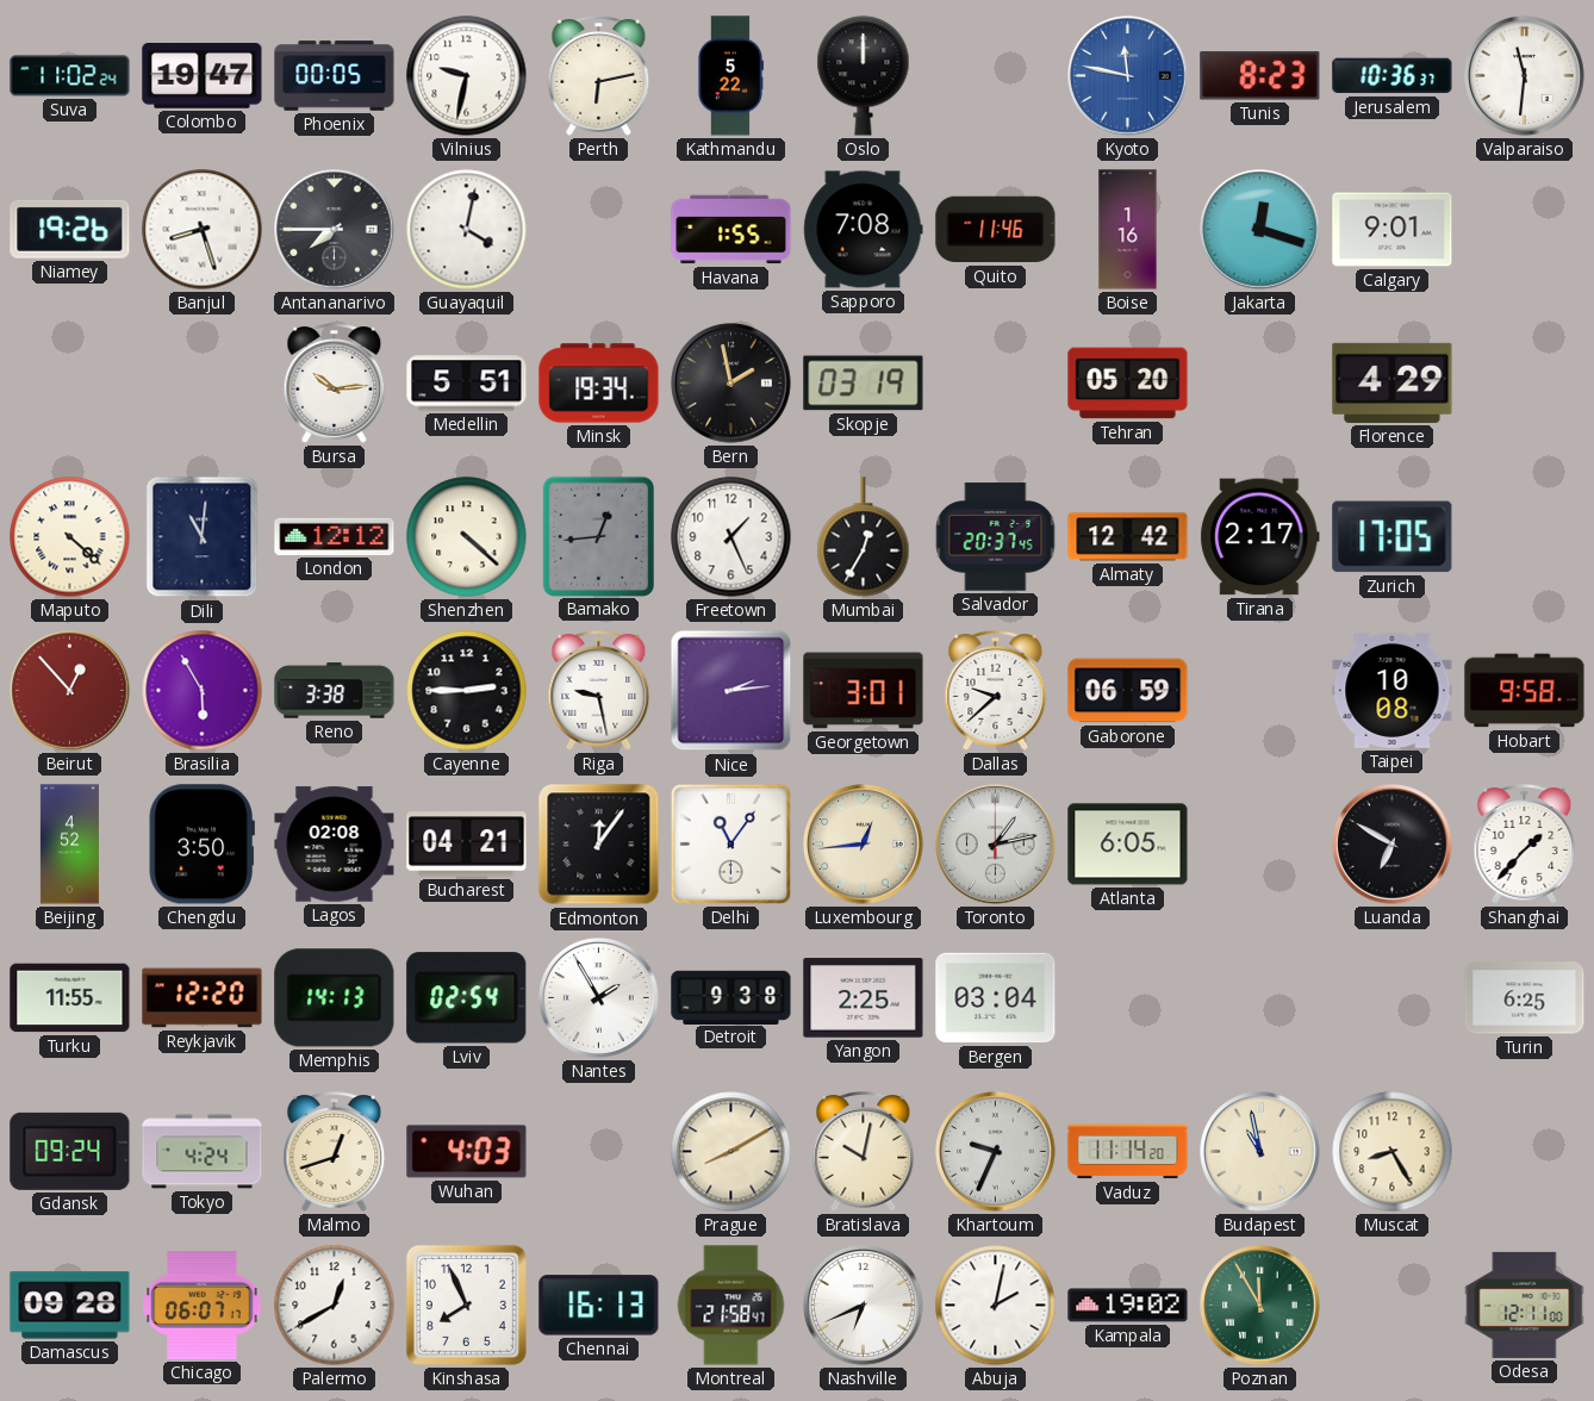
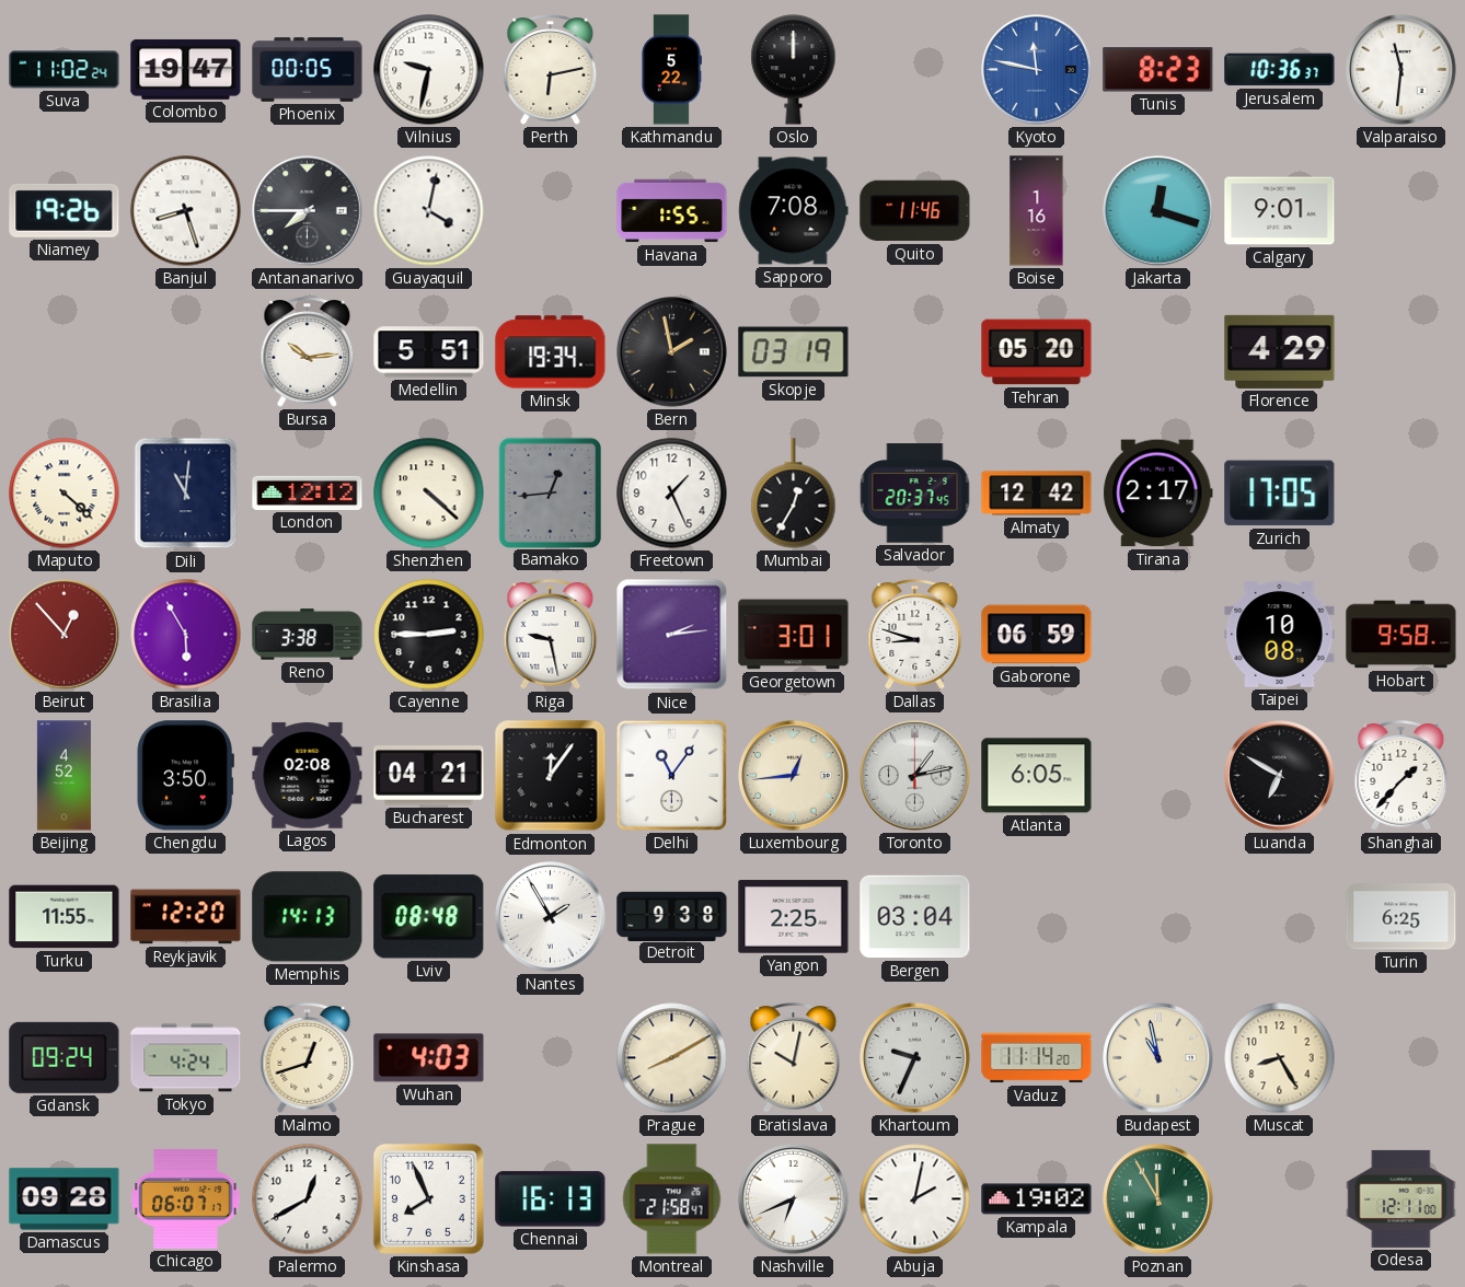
Dallas: 9:38 -> 8:48 (915, 635)
Lviv: 02:54 -> 08:48 (429, 917)
